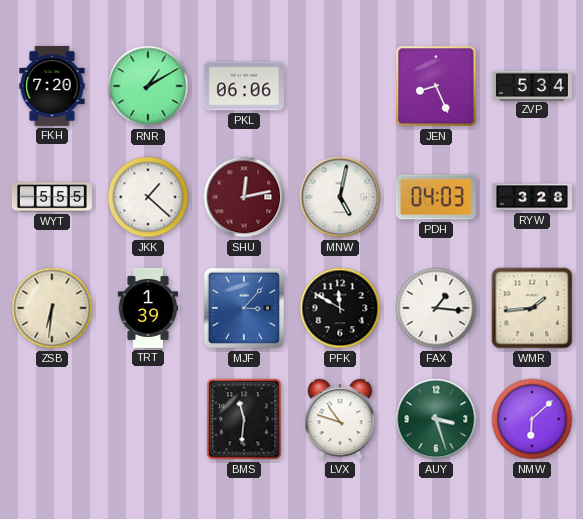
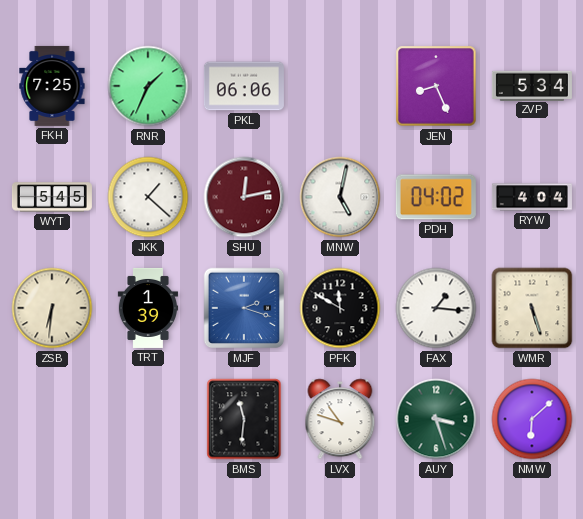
FKH: 7:20 -> 7:25 (52, 86)
RNR: 1:10 -> 1:34 (148, 86)
WYT: 5:55 -> 5:45 (52, 197)
PDH: 04:03 -> 04:02 (436, 197)
RYW: 3:28 -> 4:04 (532, 197)
MJF: 3:07 -> 2:18 (244, 308)
WMR: 1:44 -> 5:27 (532, 308)
